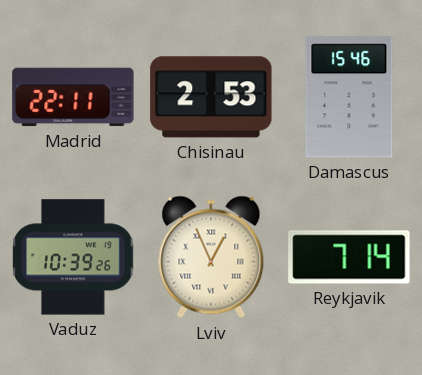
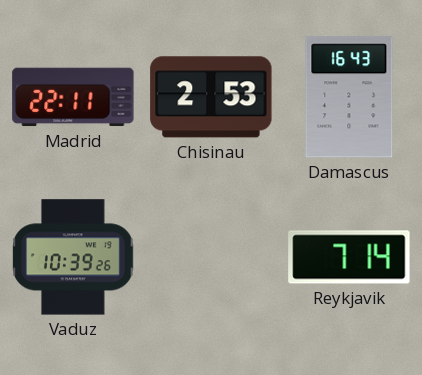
Damascus: 15:46 -> 16:43 (349, 97)
Lviv: 12:56 -> none (211, 257)
